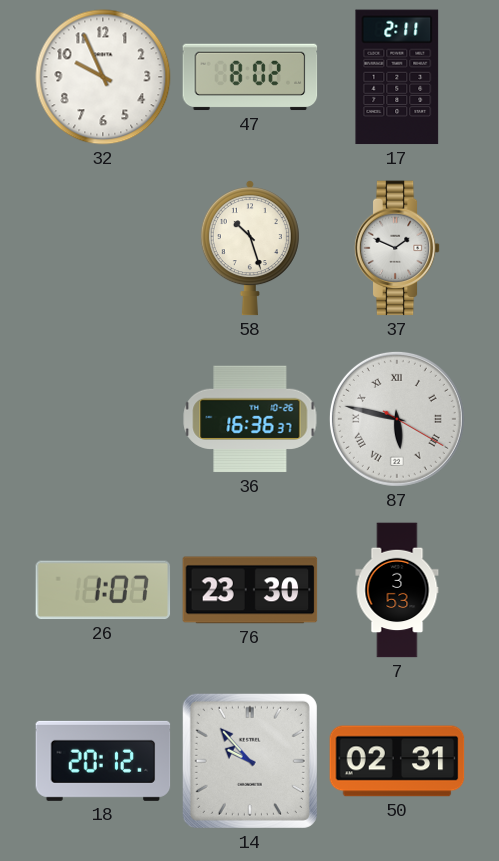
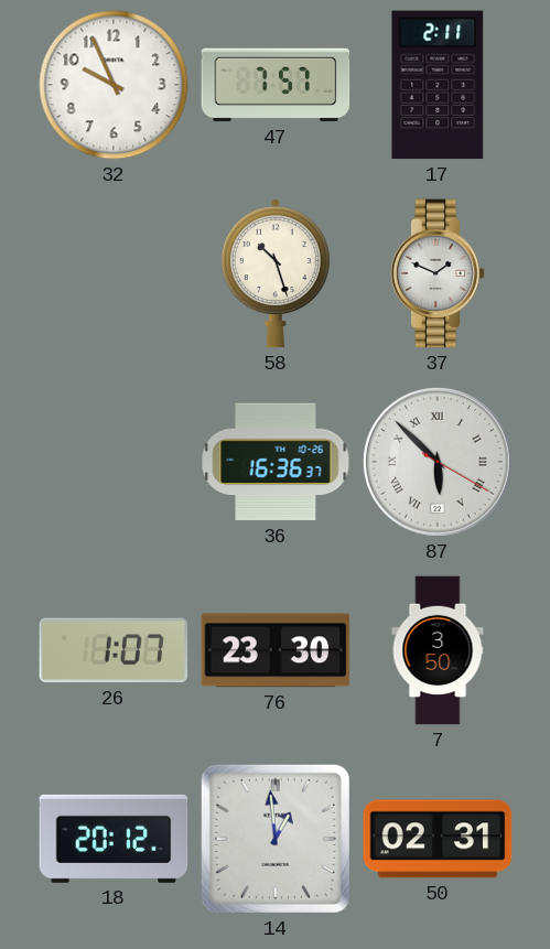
47: 8:02 -> 7:57 (276, 85)
87: 5:47 -> 5:52 (438, 462)
7: 3:53 -> 3:50 (438, 650)
14: 9:53 -> 12:59 (276, 839)
